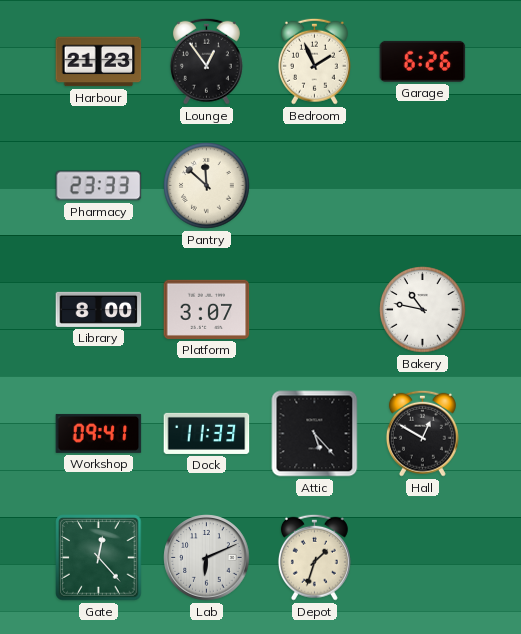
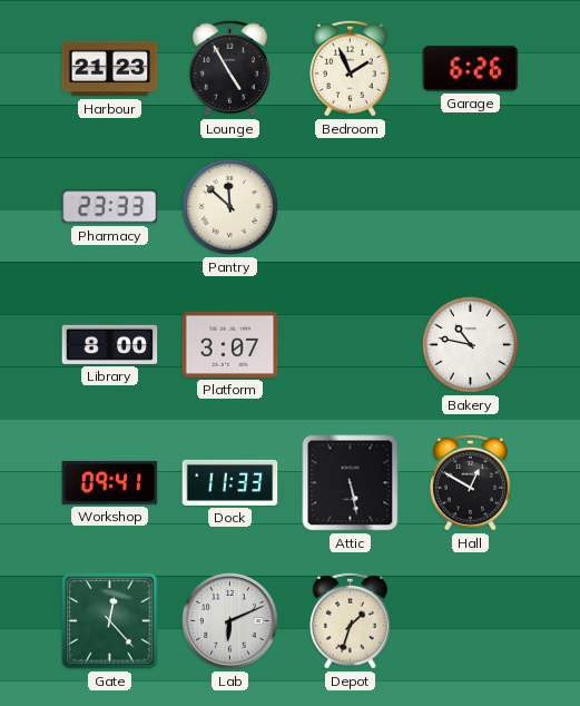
Lounge: 12:54 -> 4:55 (229, 68)
Attic: 5:23 -> 5:28 (351, 483)
